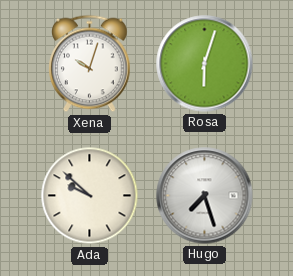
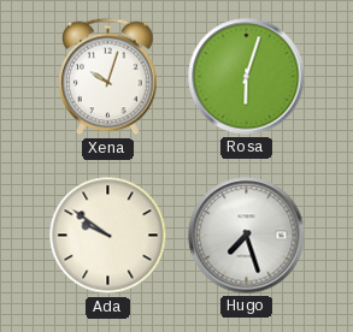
Ada: 9:52 -> 9:51 (108, 236)
